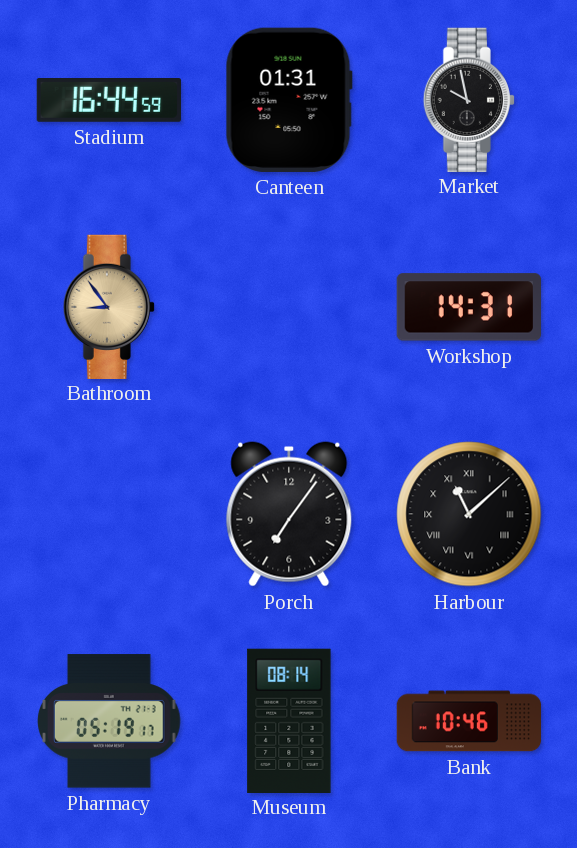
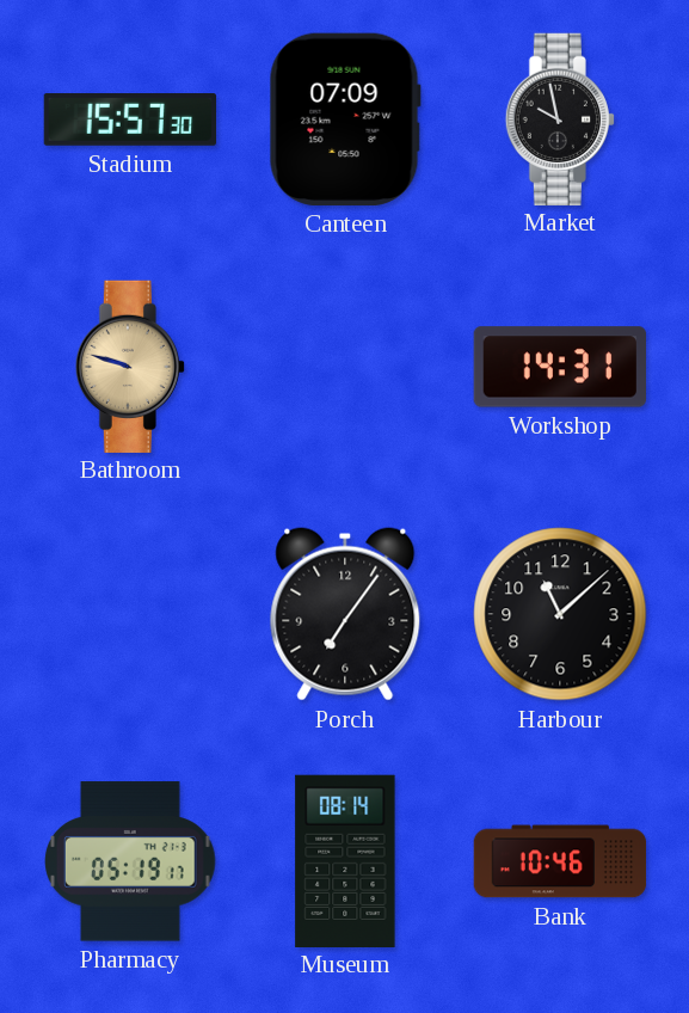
Stadium: 16:44 -> 15:57 (130, 121)
Canteen: 01:31 -> 07:09 (345, 119)
Bathroom: 8:54 -> 9:48 (129, 366)
Harbour numerals: Roman -> Arabic (560, 614)
